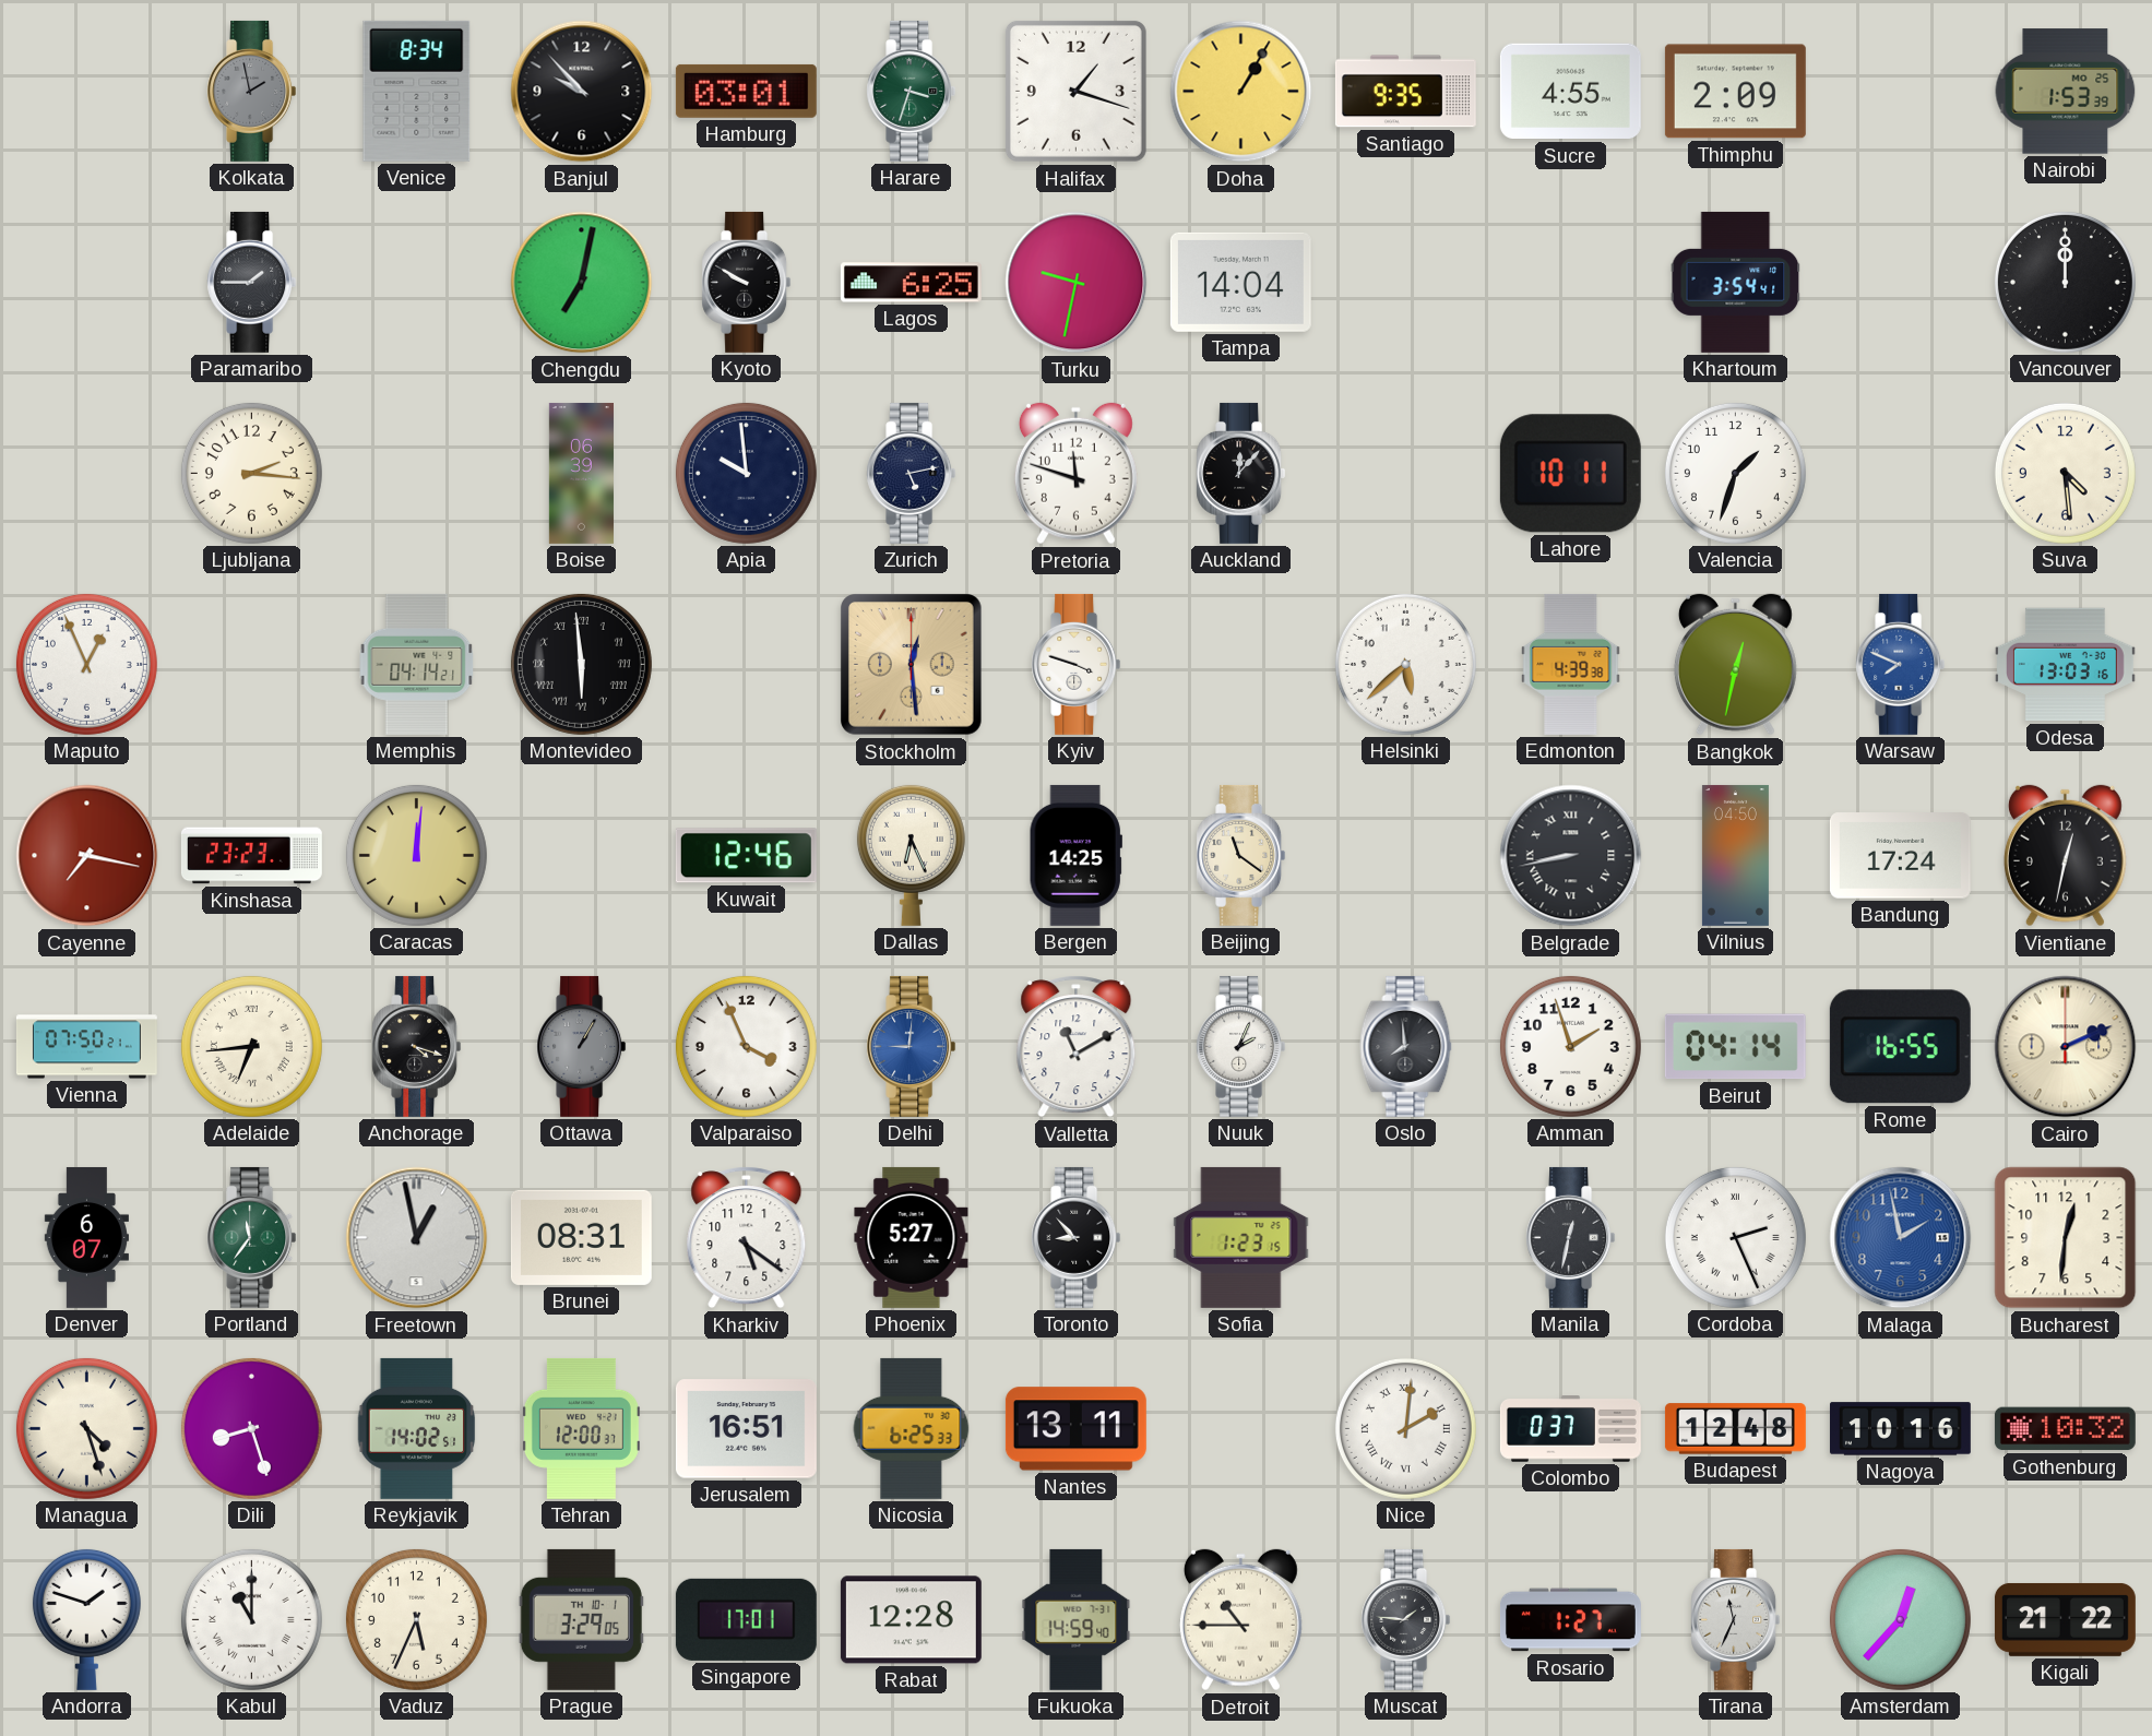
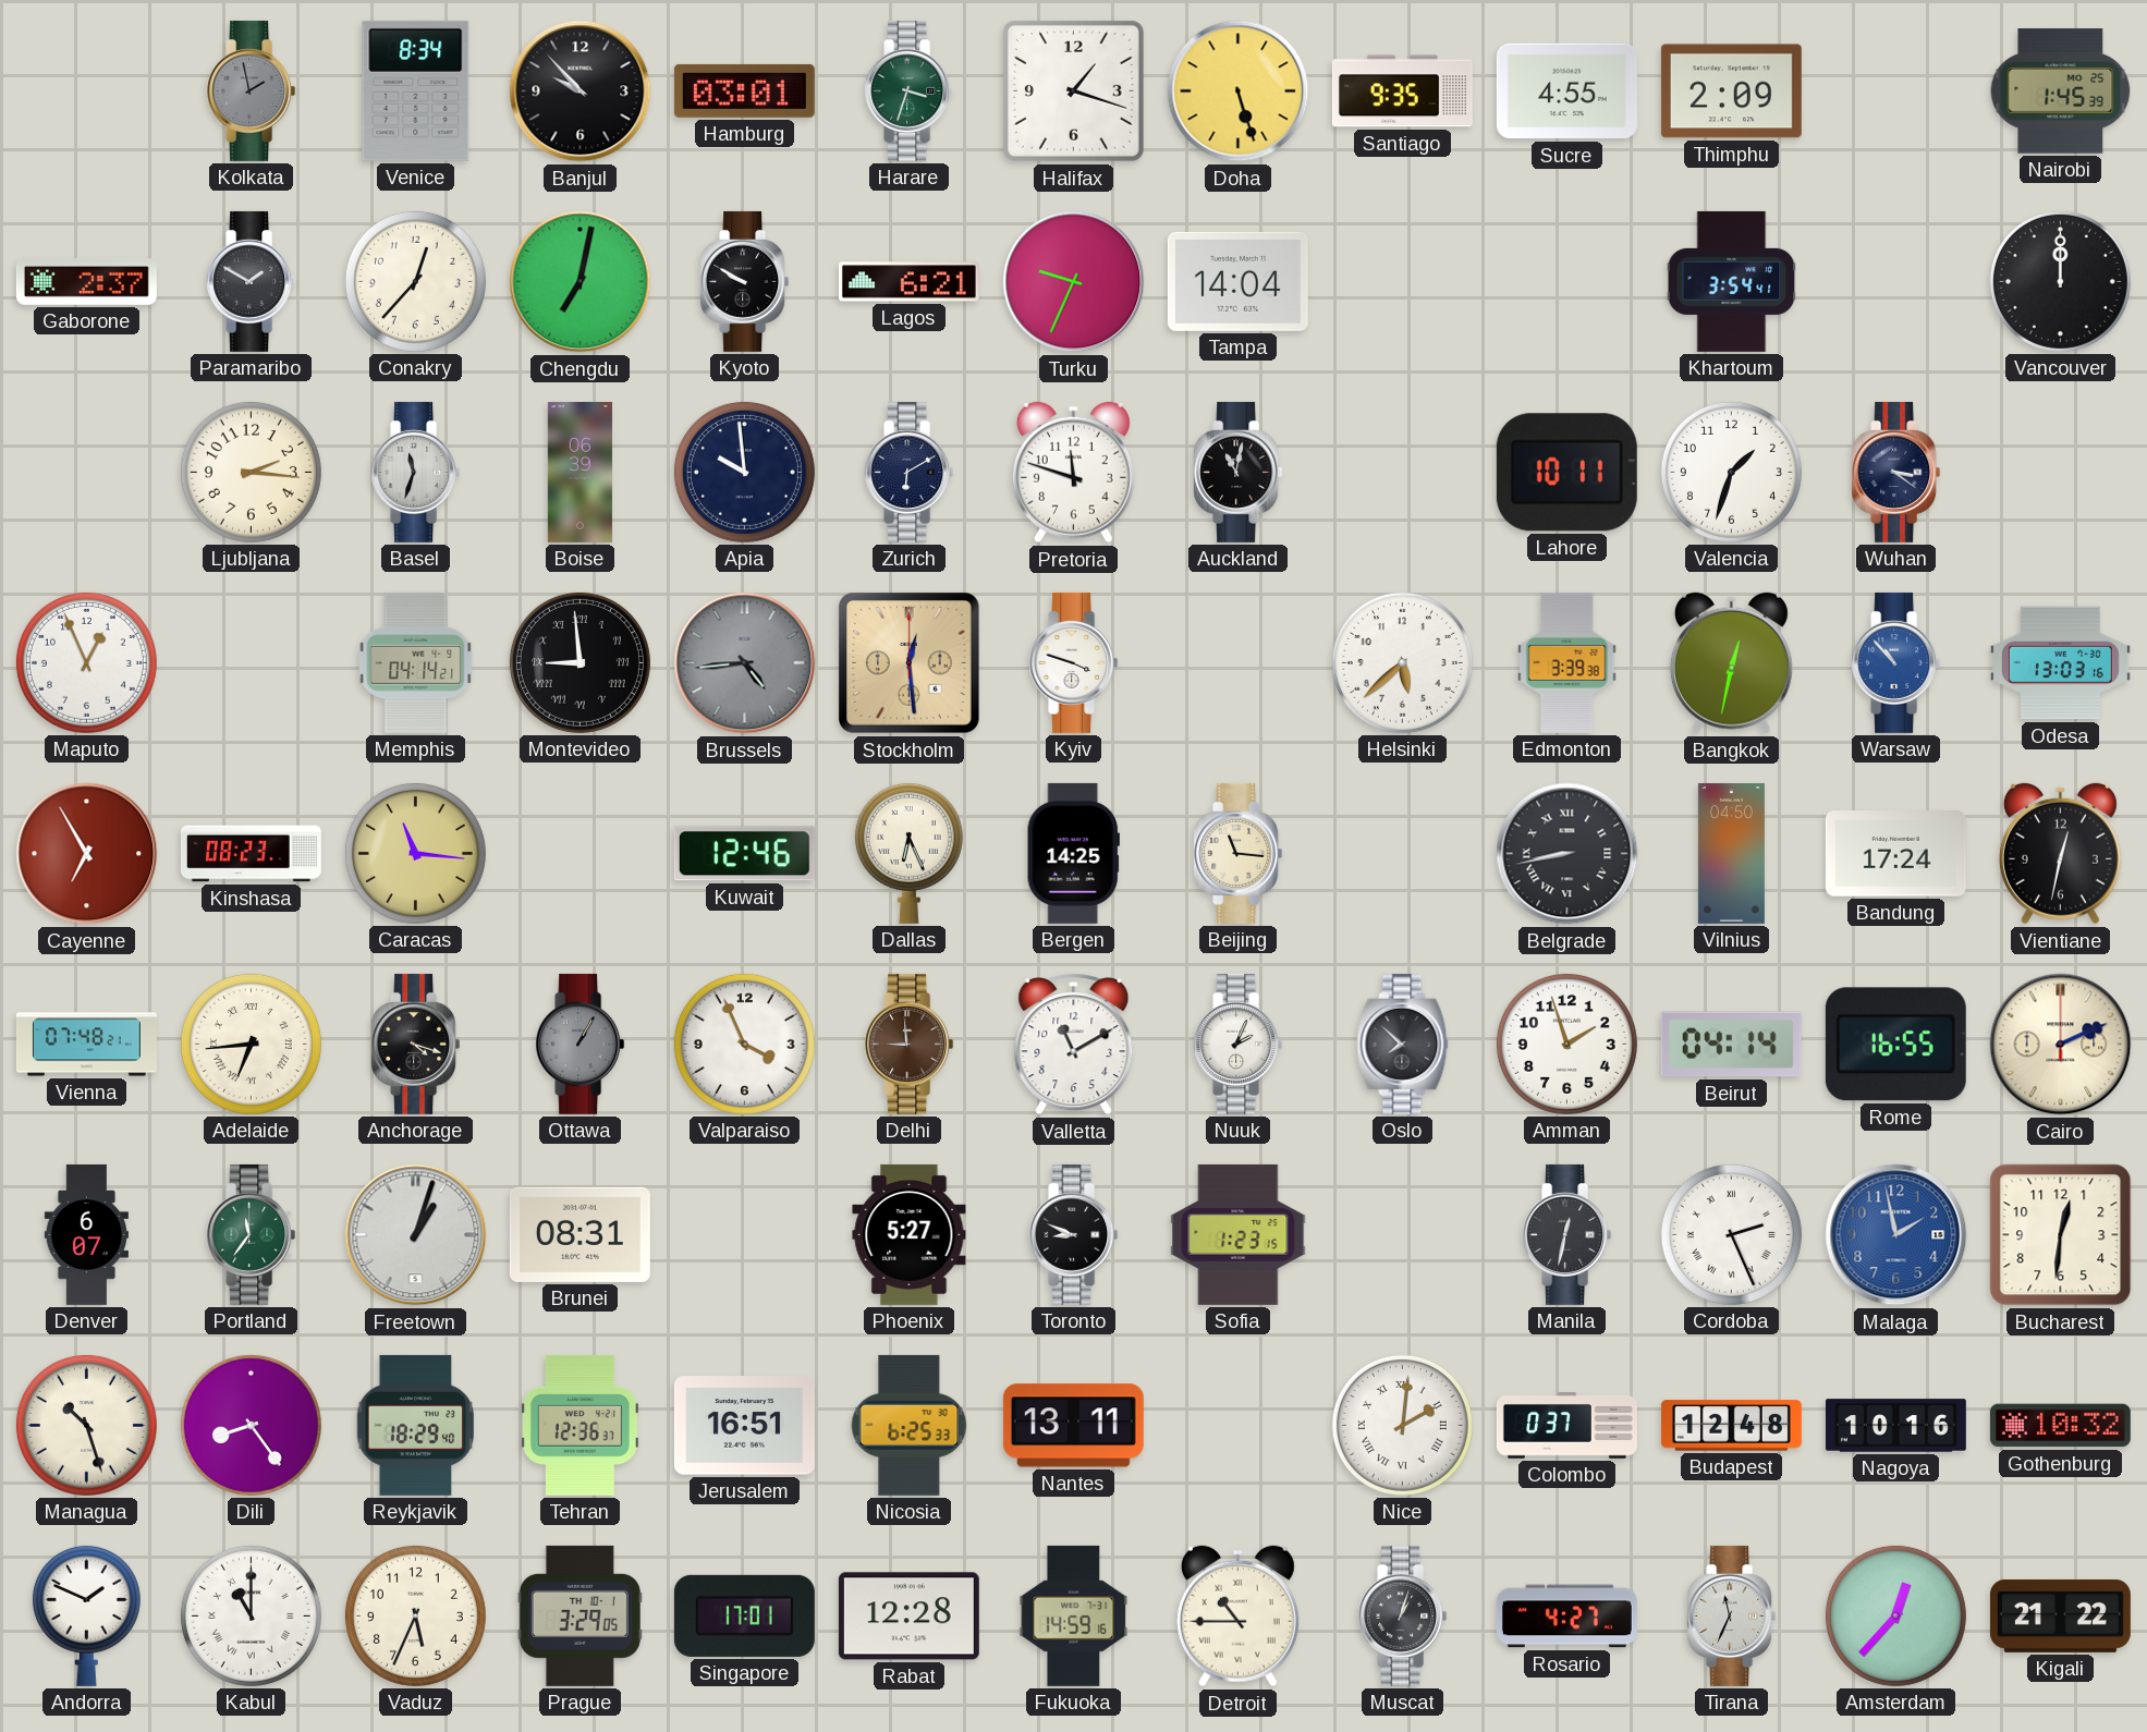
Doha: 1:05 -> 5:27 (1239, 92)
Nairobi: 1:53 -> 1:45 (2061, 92)
Gaborone: none -> 2:37 (86, 282)
Paramaribo: 1:45 -> 1:50 (252, 281)
Conakry: none -> 12:37 (415, 281)
Lagos: 6:25 -> 6:21 (908, 282)
Turku: 9:32 -> 9:34 (1074, 282)
Basel: none -> 11:33 (416, 472)
Zurich: 5:13 -> 6:10 (910, 472)
Auckland: 12:07 -> 11:02 (1239, 472)
Wuhan: none -> 3:21 (1896, 472)
Suva: 4:29 -> none (2065, 473)
Montevideo: 5:59 -> 8:59 (580, 662)
Brussels: none -> 4:44 (745, 663)
Edmonton: 4:39 -> 3:39 (1567, 662)
Warsaw: 7:49 -> 10:53 (1896, 662)
Cayenne: 7:17 -> 6:55 (87, 854)
Kinshasa: 23:23 -> 08:23 (251, 854)
Caracas: 12:01 -> 11:16 (415, 853)
Beijing: 11:21 -> 11:16 (1239, 853)
Vienna: 07:50 -> 07:48 (86, 1045)
Delhi: 9:01 -> 8:59 (910, 1044)
Delhi dial: blue -> brown (910, 1044)
Oslo: 7:59 -> 7:52 (1403, 1044)
Freetown: 12:58 -> 1:03 (416, 1235)
Kharkiv: 5:21 -> none (747, 1238)
Toronto: 8:53 -> 8:49 (1074, 1234)
Managua: 4:27 -> 10:27 (86, 1425)
Dili: 8:27 -> 8:24 (251, 1425)
Reykjavik: 14:02 -> 18:29 (416, 1425)
Tehran: 12:00 -> 12:36 (580, 1425)
Andorra: 1:48 -> 1:49 (86, 1615)
Fukuoka: 14:59:40 -> 14:59:16 (1074, 1615)
Muscat: 1:46 -> 1:03 (1403, 1615)
Rosario: 1:27 -> 4:27 (1566, 1617)
